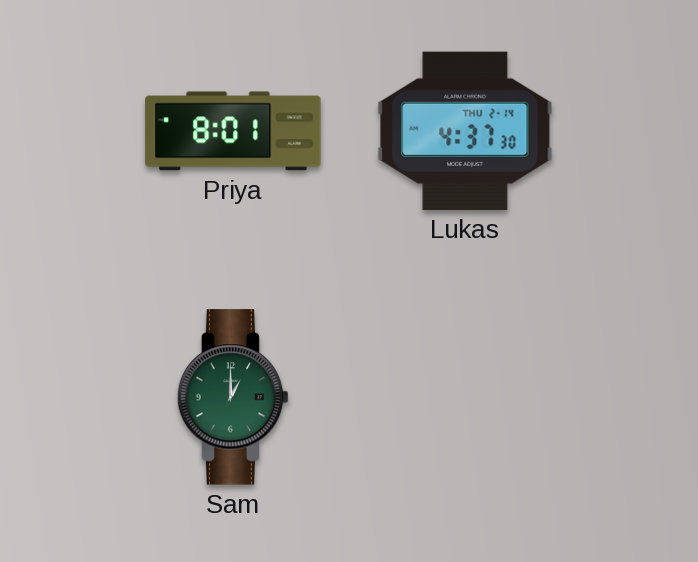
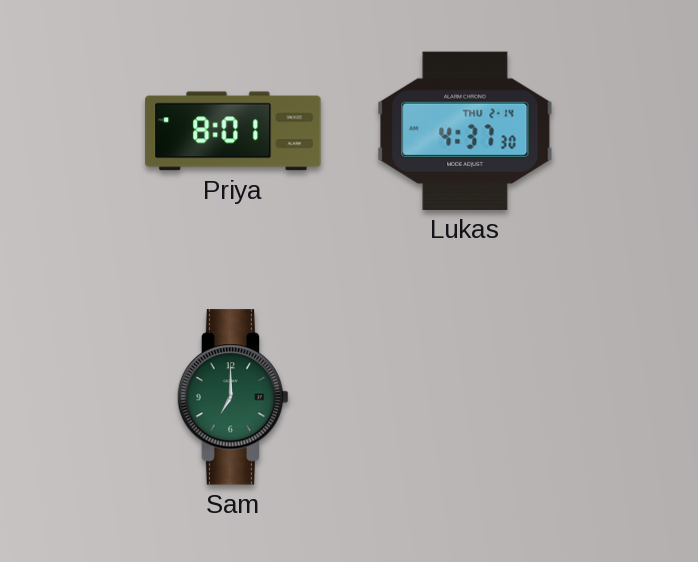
Sam: 1:00 -> 7:00 (233, 397)
